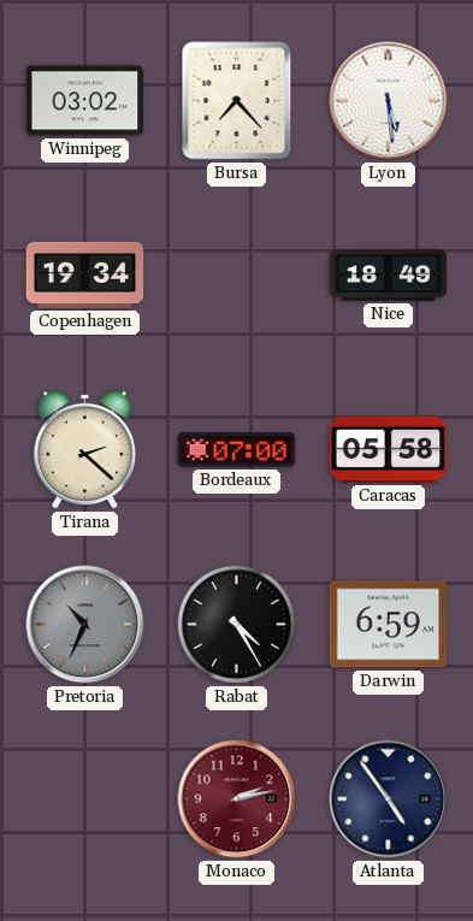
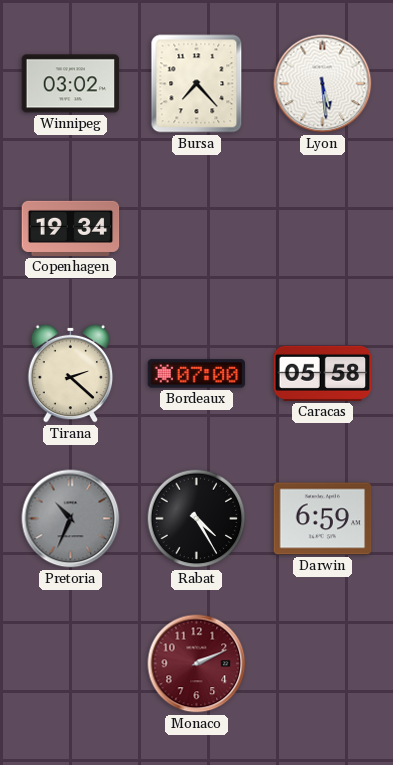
Nice: 18:49 -> none (389, 276)
Monaco: 2:13 -> 2:11 (197, 664)
Atlanta: 4:54 -> none (389, 799)
